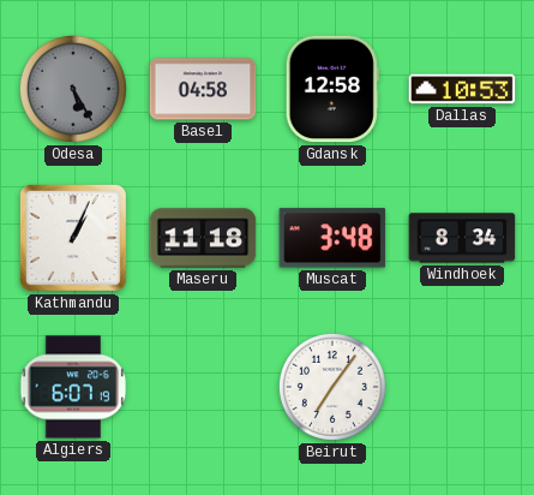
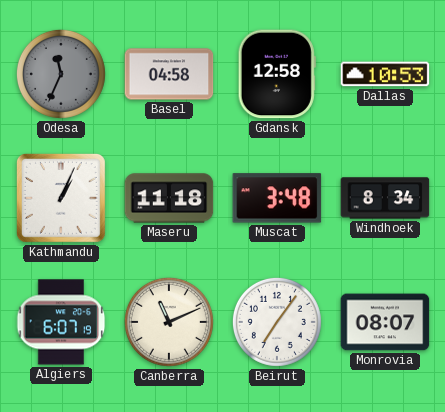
Odesa: 5:25 -> 11:34 (61, 74)
Canberra: none -> 11:11 (169, 322)
Monrovia: none -> 08:07 (385, 322)
